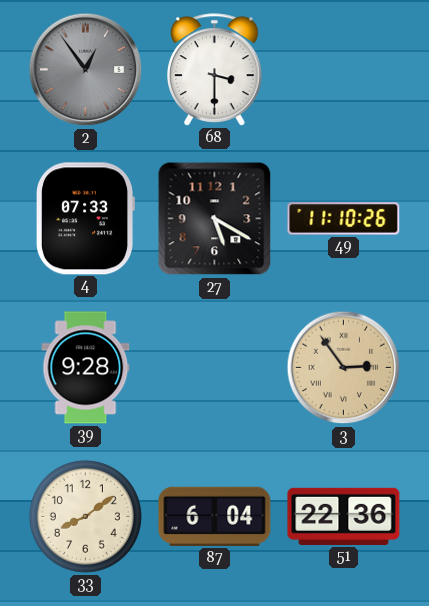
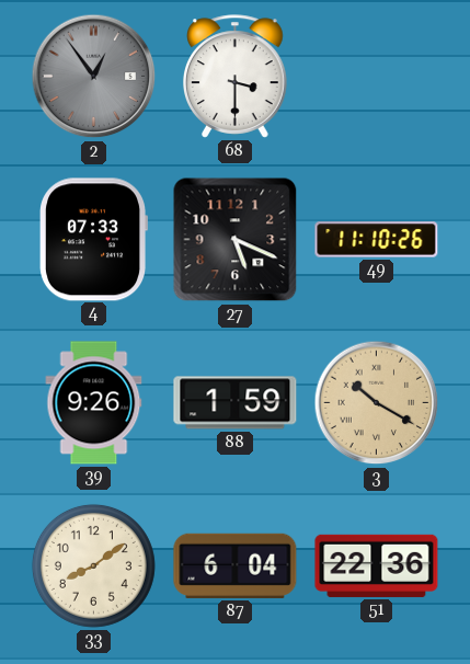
27: 5:20 -> 5:19 (236, 240)
39: 9:28 -> 9:26 (94, 403)
88: none -> 1:59 (236, 403)
3: 2:54 -> 10:20 (377, 403)
